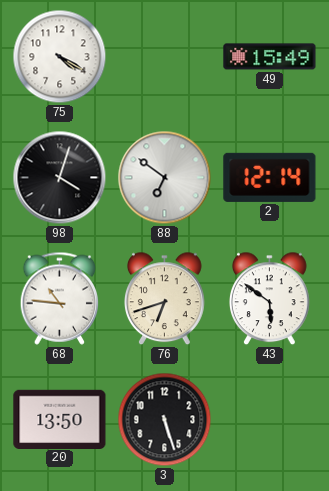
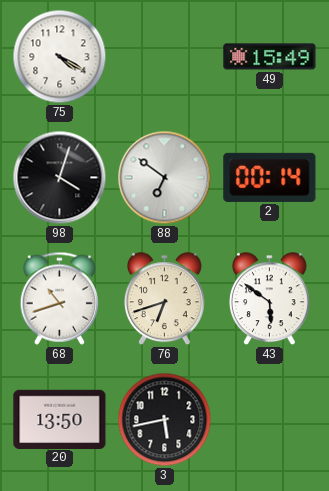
2: 12:14 -> 00:14 (270, 177)
68: 10:46 -> 10:42 (60, 298)
3: 5:27 -> 5:43 (165, 420)
